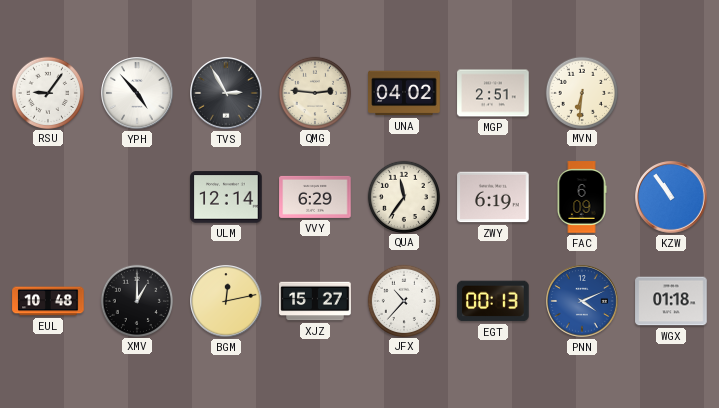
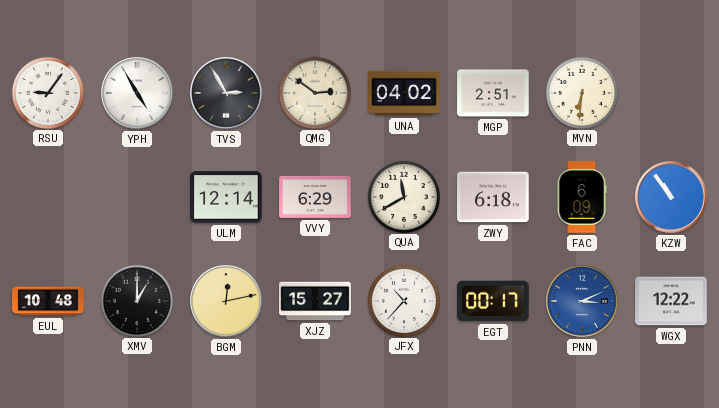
YPH: 4:53 -> 4:55 (137, 93)
QMG: 2:46 -> 2:51 (314, 92)
QUA: 11:36 -> 11:40 (403, 196)
ZWY: 6:19 -> 6:18 (493, 197)
EGT: 00:13 -> 00:17 (493, 301)
PNN: 4:11 -> 3:11 (582, 301)
WGX: 01:18 -> 12:22 (671, 301)
